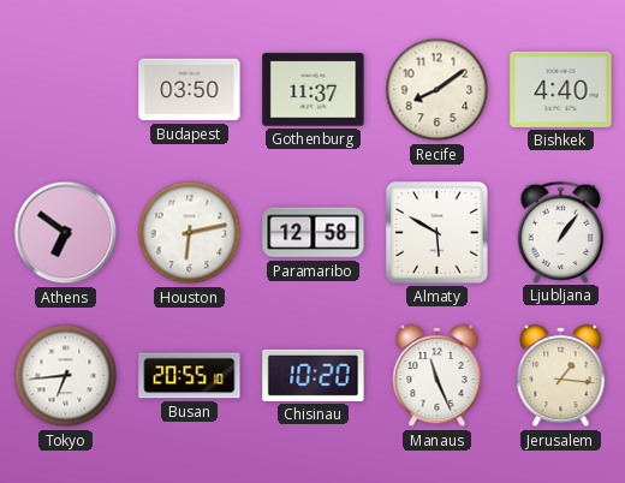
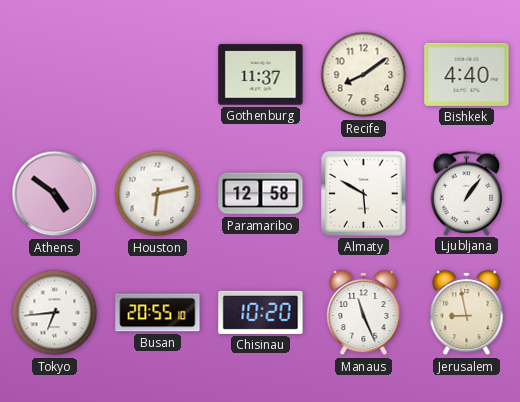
Budapest: 03:50 -> none (190, 90)
Athens: 6:51 -> 4:51 (55, 194)
Jerusalem: 1:16 -> 8:58 (467, 313)
